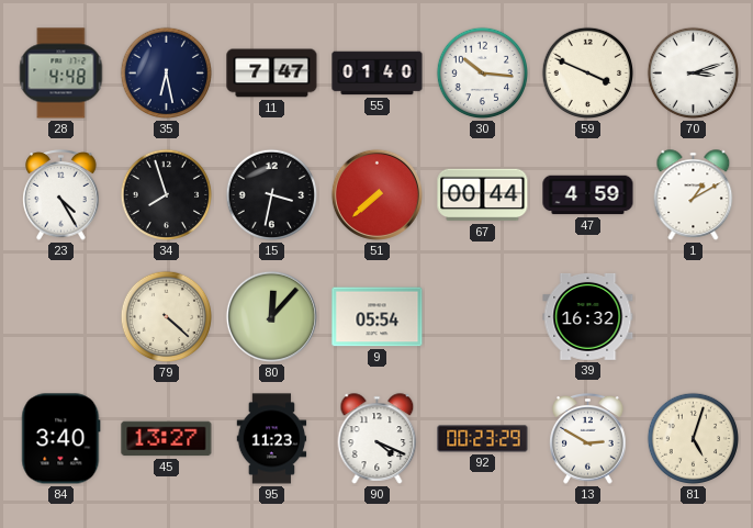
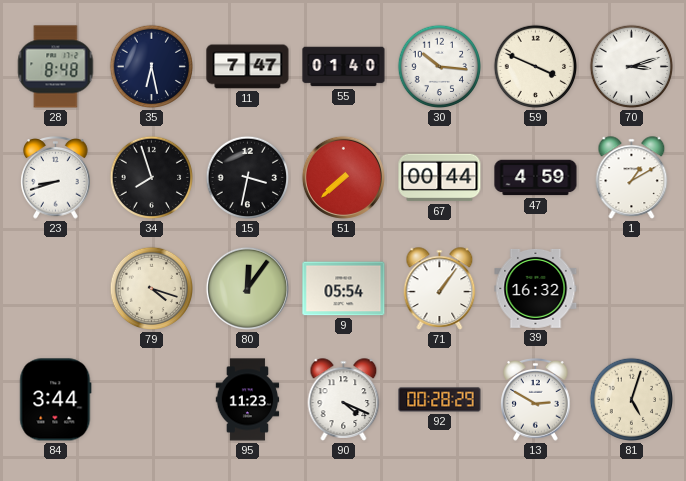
28: 4:48 -> 8:48 (56, 67)
23: 4:25 -> 8:42 (56, 178)
79: 4:22 -> 4:18 (152, 289)
80: 12:07 -> 12:06 (247, 288)
71: none -> 1:06 (440, 289)
84: 3:40 -> 3:44 (56, 400)
45: 13:27 -> none (167, 439)
92: 00:23 -> 00:28 (440, 400)
